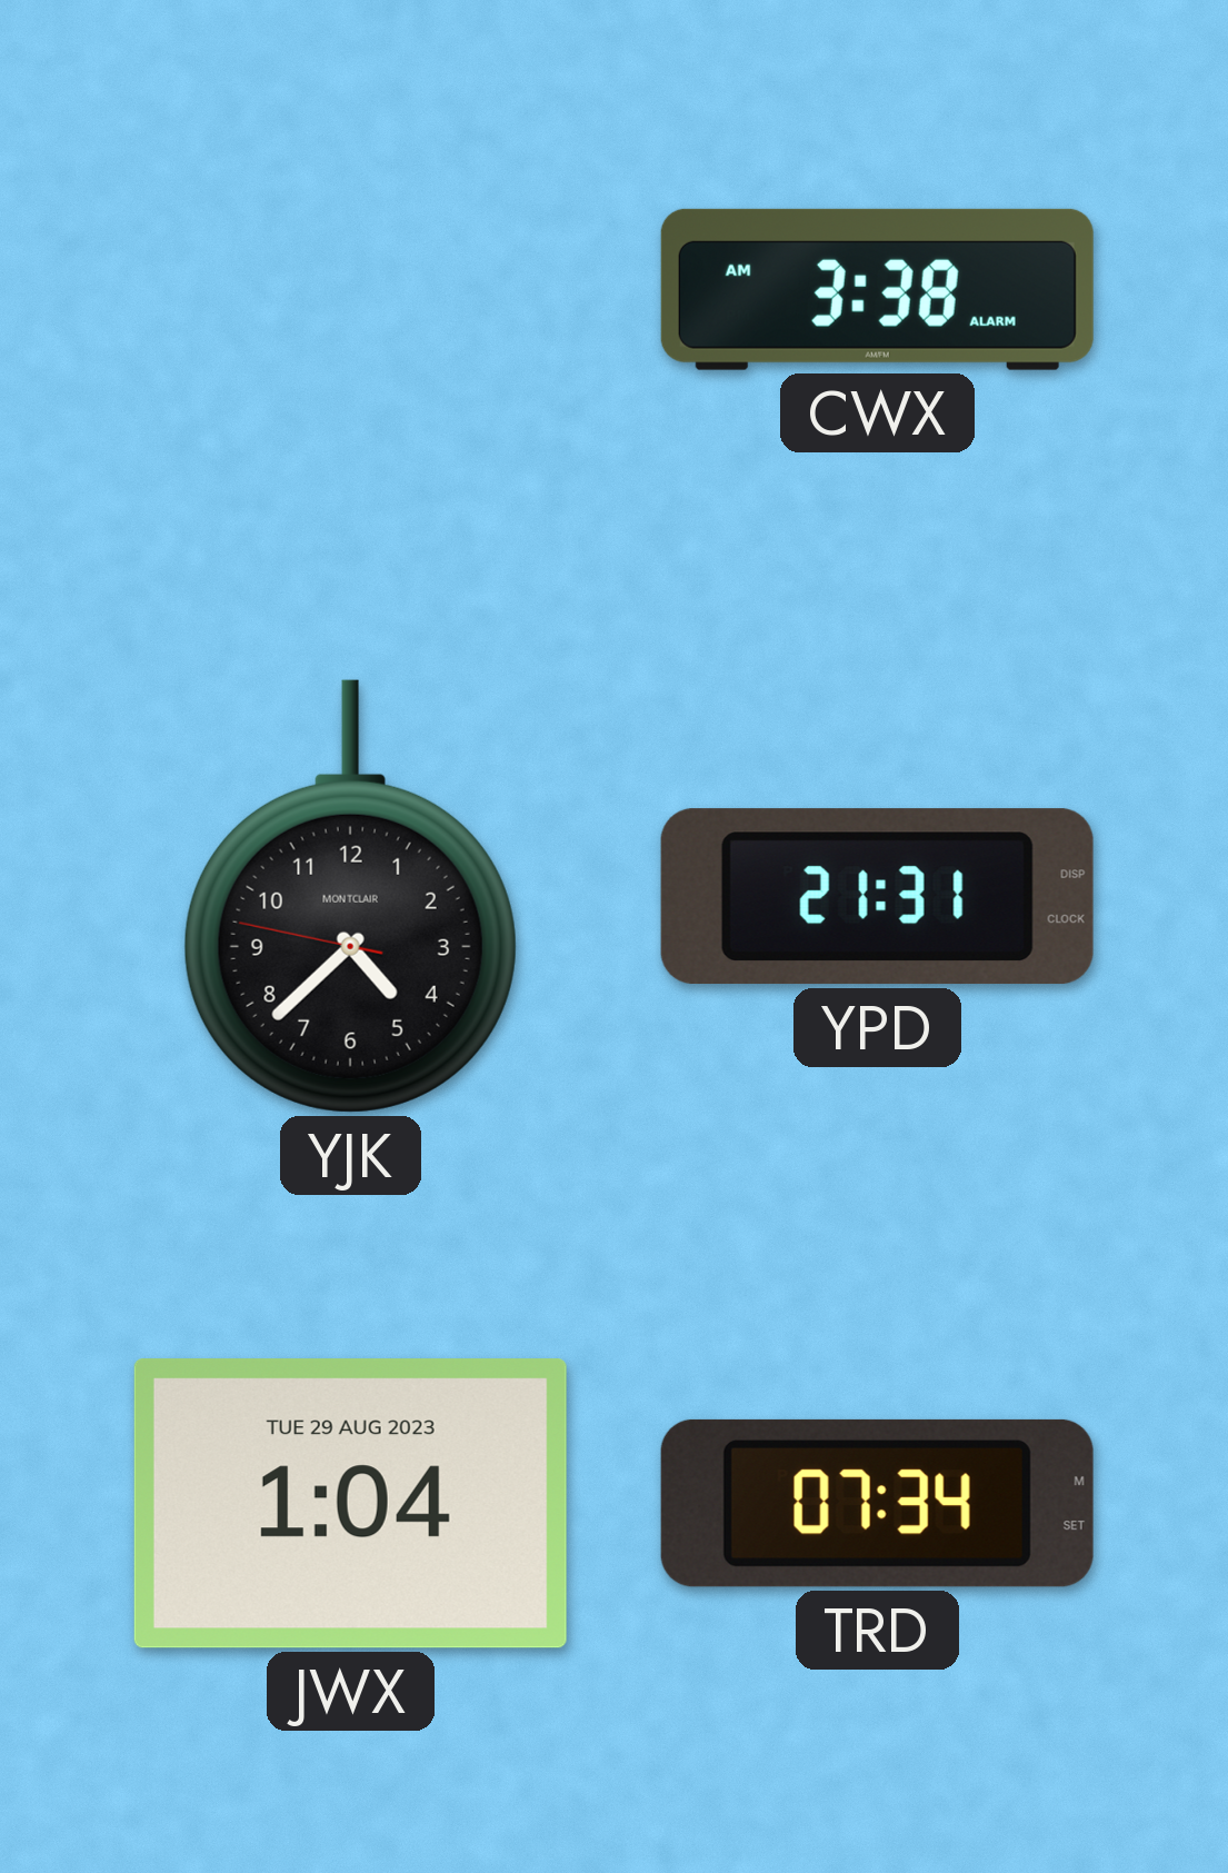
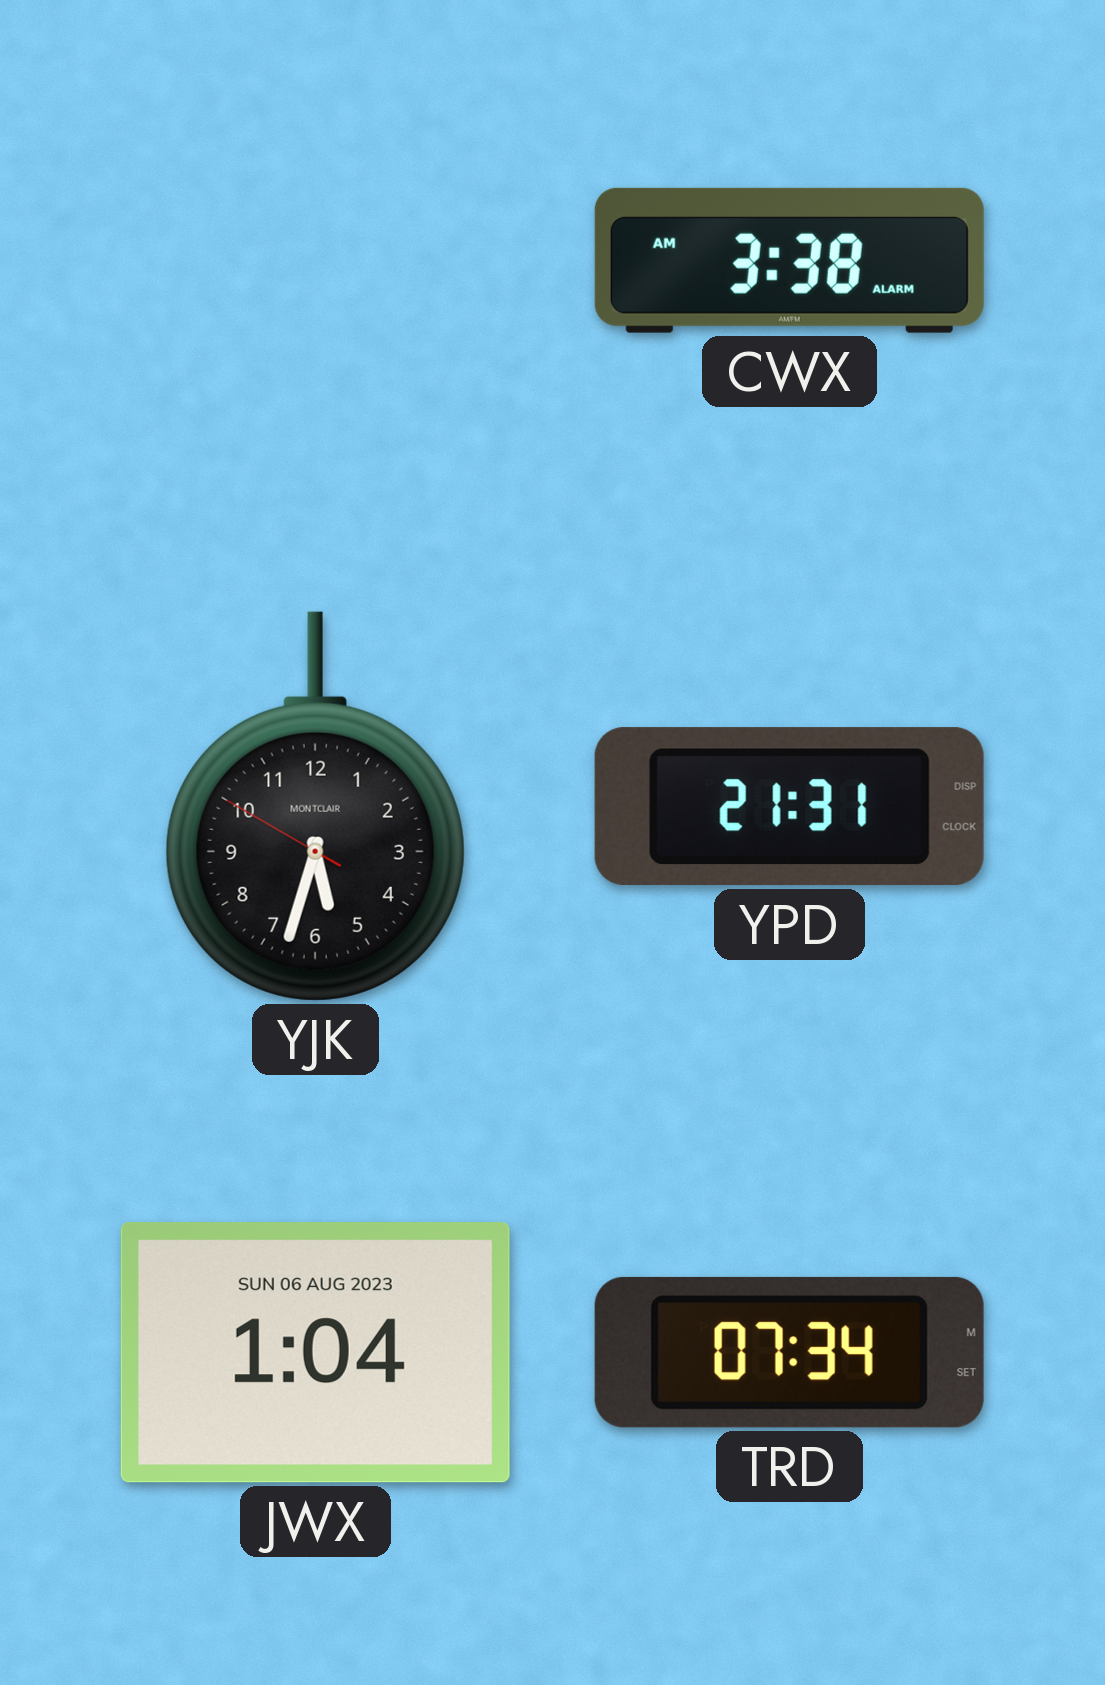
YJK: 4:37 -> 5:32 (315, 806)
JWX date: TUE 29 AUG 2023 -> SUN 06 AUG 2023 (315, 1353)
